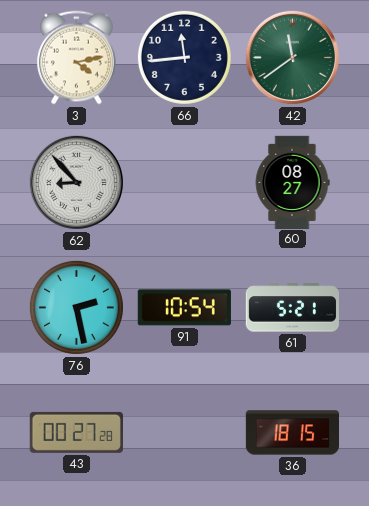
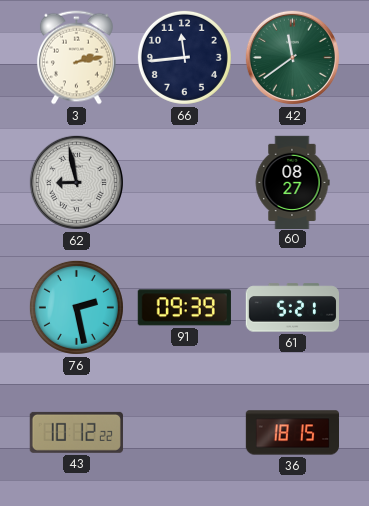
3: 4:13 -> 2:13 (77, 58)
62: 8:53 -> 8:58 (76, 182)
91: 10:54 -> 09:39 (184, 308)
43: 00:27 -> 10:12 (76, 432)
